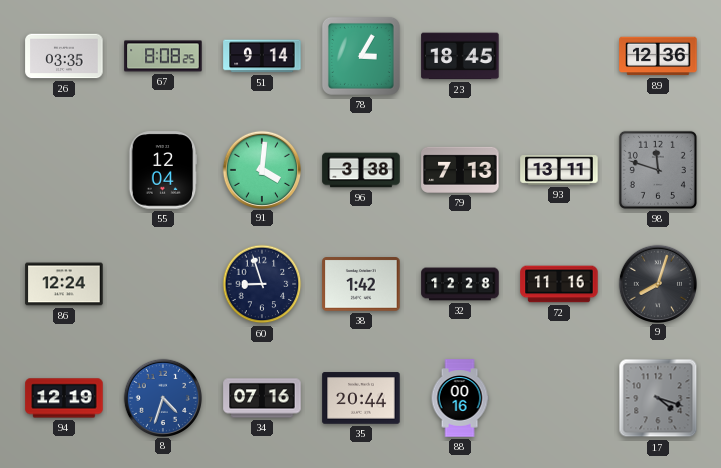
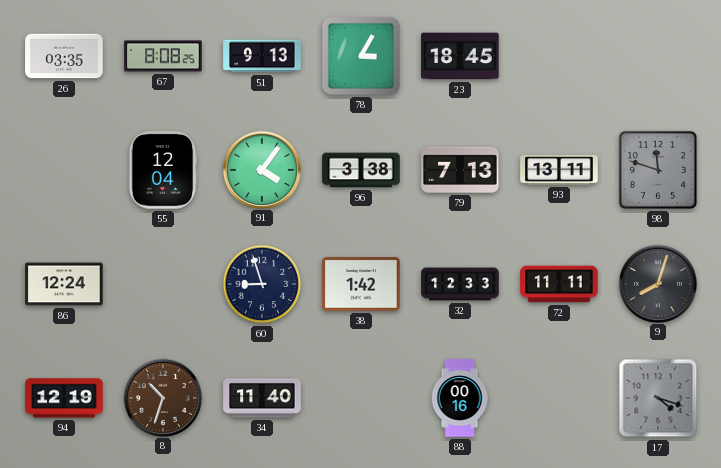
51: 9:14 -> 9:13 (262, 56)
89: 12:36 -> none (658, 56)
91: 4:01 -> 4:06 (261, 169)
32: 12:28 -> 12:33 (460, 284)
72: 11:16 -> 11:11 (559, 284)
8: 4:33 -> 10:33 (162, 397)
8 dial: blue -> brown (162, 397)
34: 07:16 -> 11:40 (262, 398)
35: 20:44 -> none (361, 398)
